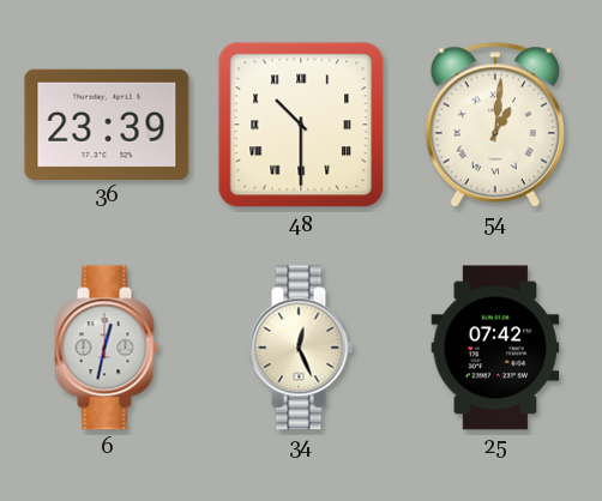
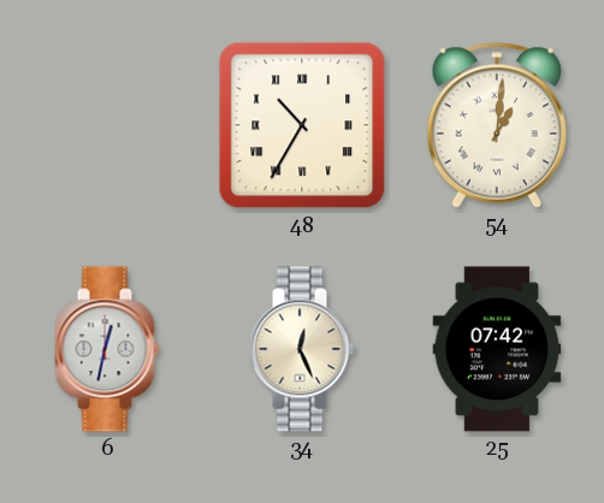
36: 23:39 -> none (107, 123)
48: 10:30 -> 10:35 (302, 125)
